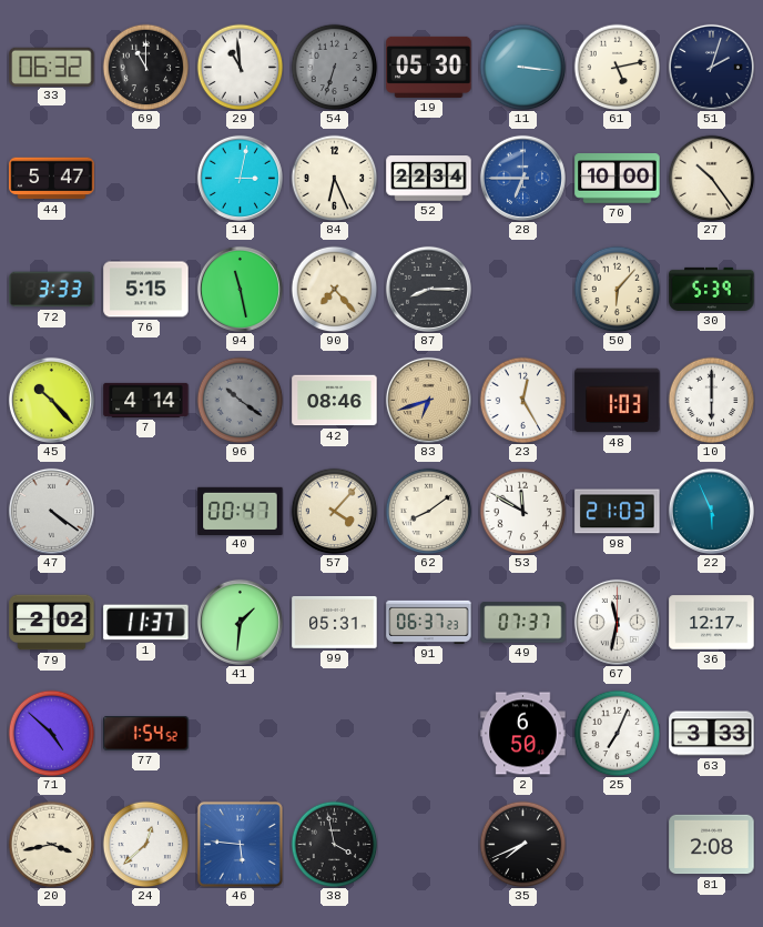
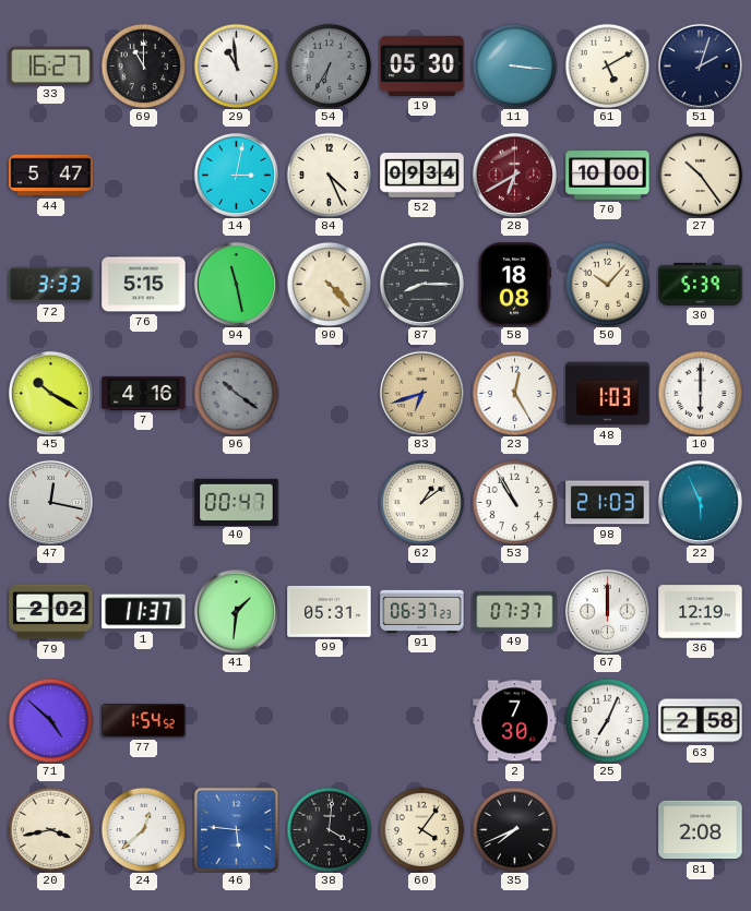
33: 06:32 -> 16:27 (51, 65)
54: 6:33 -> 6:35 (329, 65)
61: 5:13 -> 5:10 (607, 65)
84: 6:26 -> 4:26 (329, 175)
52: 22:34 -> 09:34 (422, 176)
28: 6:45 -> 6:40 (514, 175)
28 dial: blue -> burgundy (514, 175)
90: 7:23 -> 4:23 (329, 284)
58: none -> 18:08 (514, 285)
50: 6:07 -> 10:07 (607, 284)
45: 10:23 -> 10:20 (50, 393)
7: 4:14 -> 4:16 (144, 393)
42: 08:46 -> none (335, 401)
47: 4:21 -> 12:17 (50, 502)
57: 4:07 -> none (334, 511)
62: 8:09 -> 1:09 (421, 502)
53: 11:50 -> 10:55 (514, 502)
67: 11:32 -> 12:00 (607, 611)
36: 12:17 -> 12:19 (701, 612)
2: 6:50 -> 7:30 (515, 721)
63: 3:33 -> 2:58 (701, 721)
38: 3:58 -> 4:01 (329, 829)
60: none -> 4:06 (421, 829)
